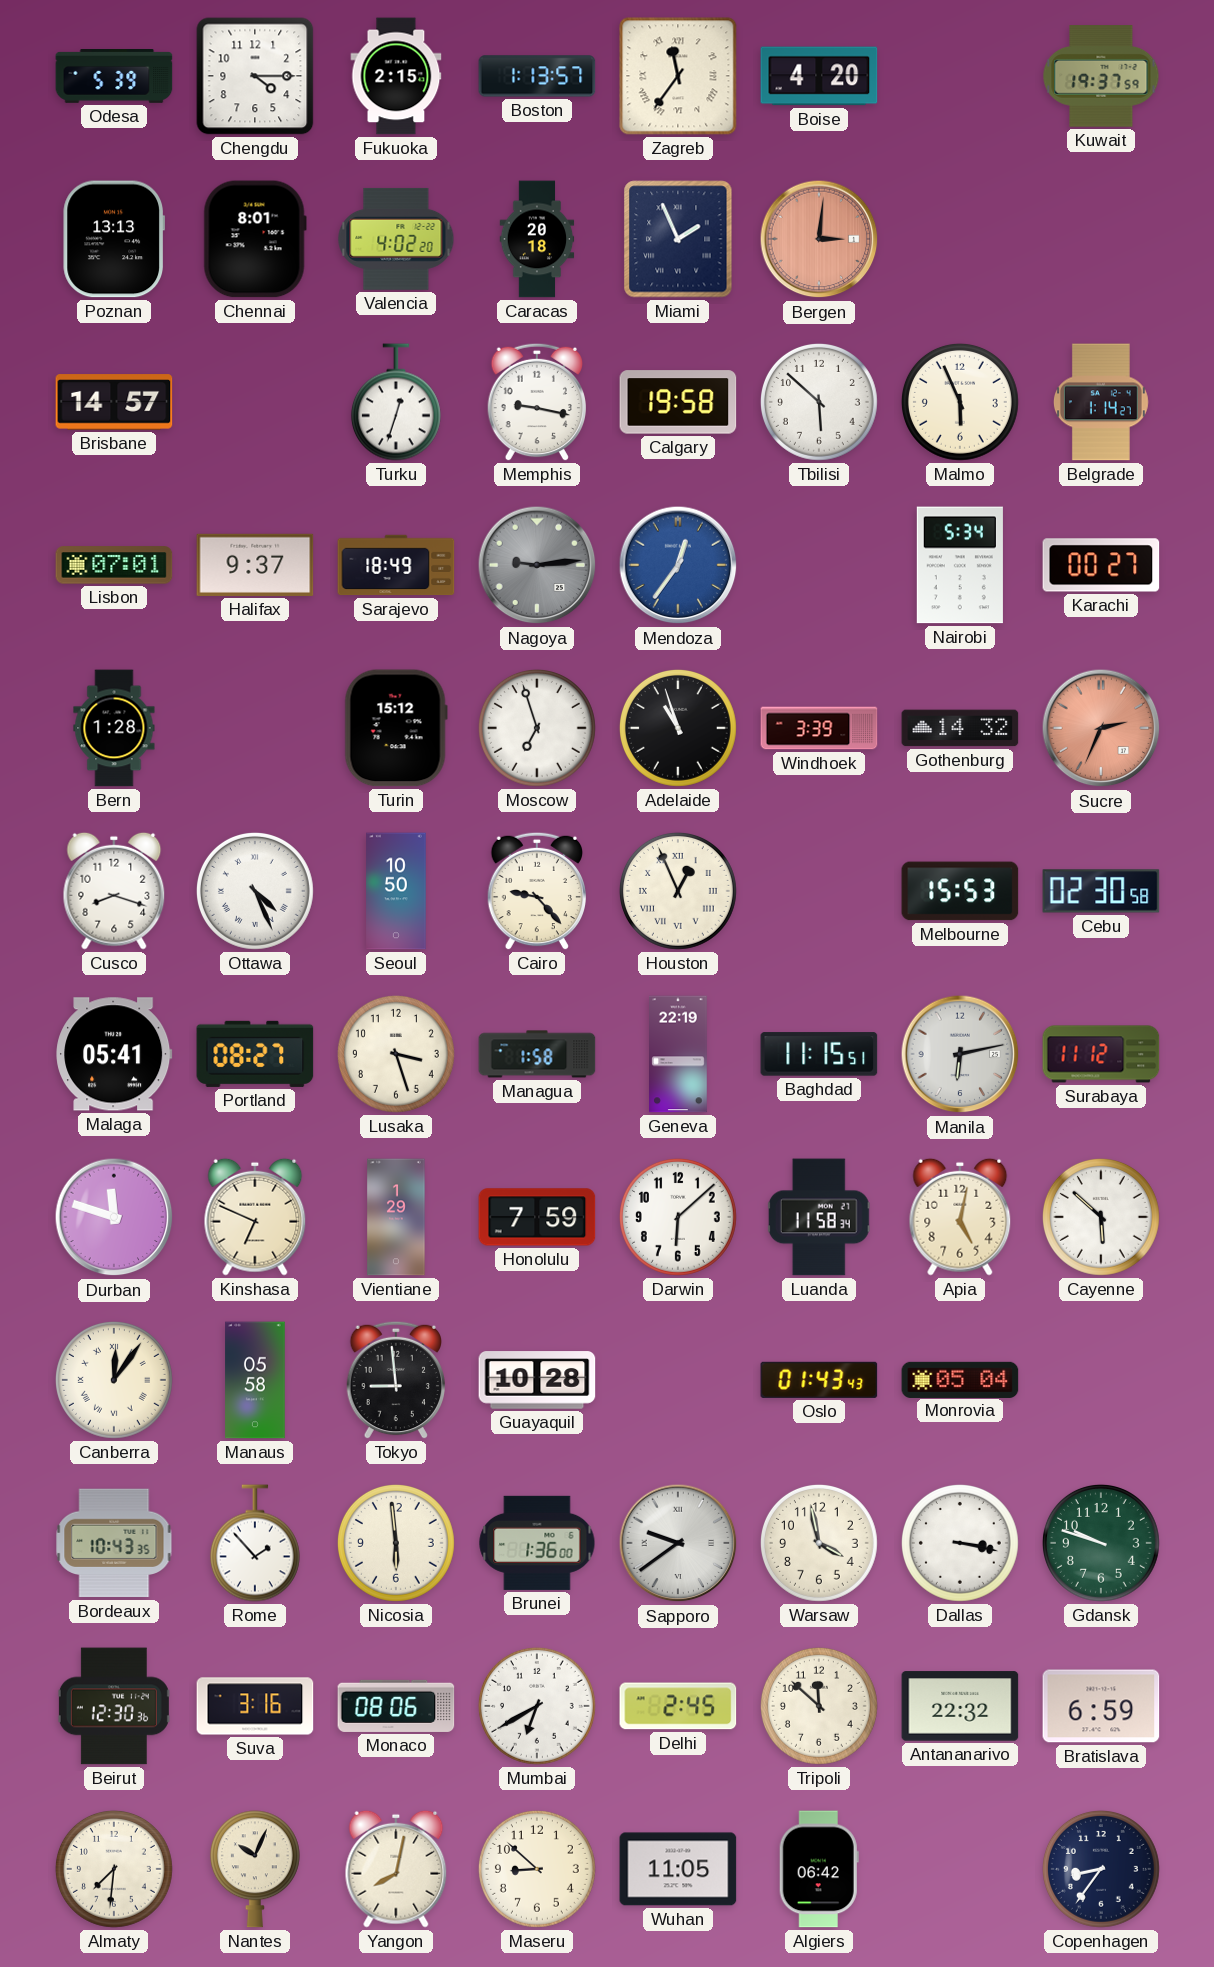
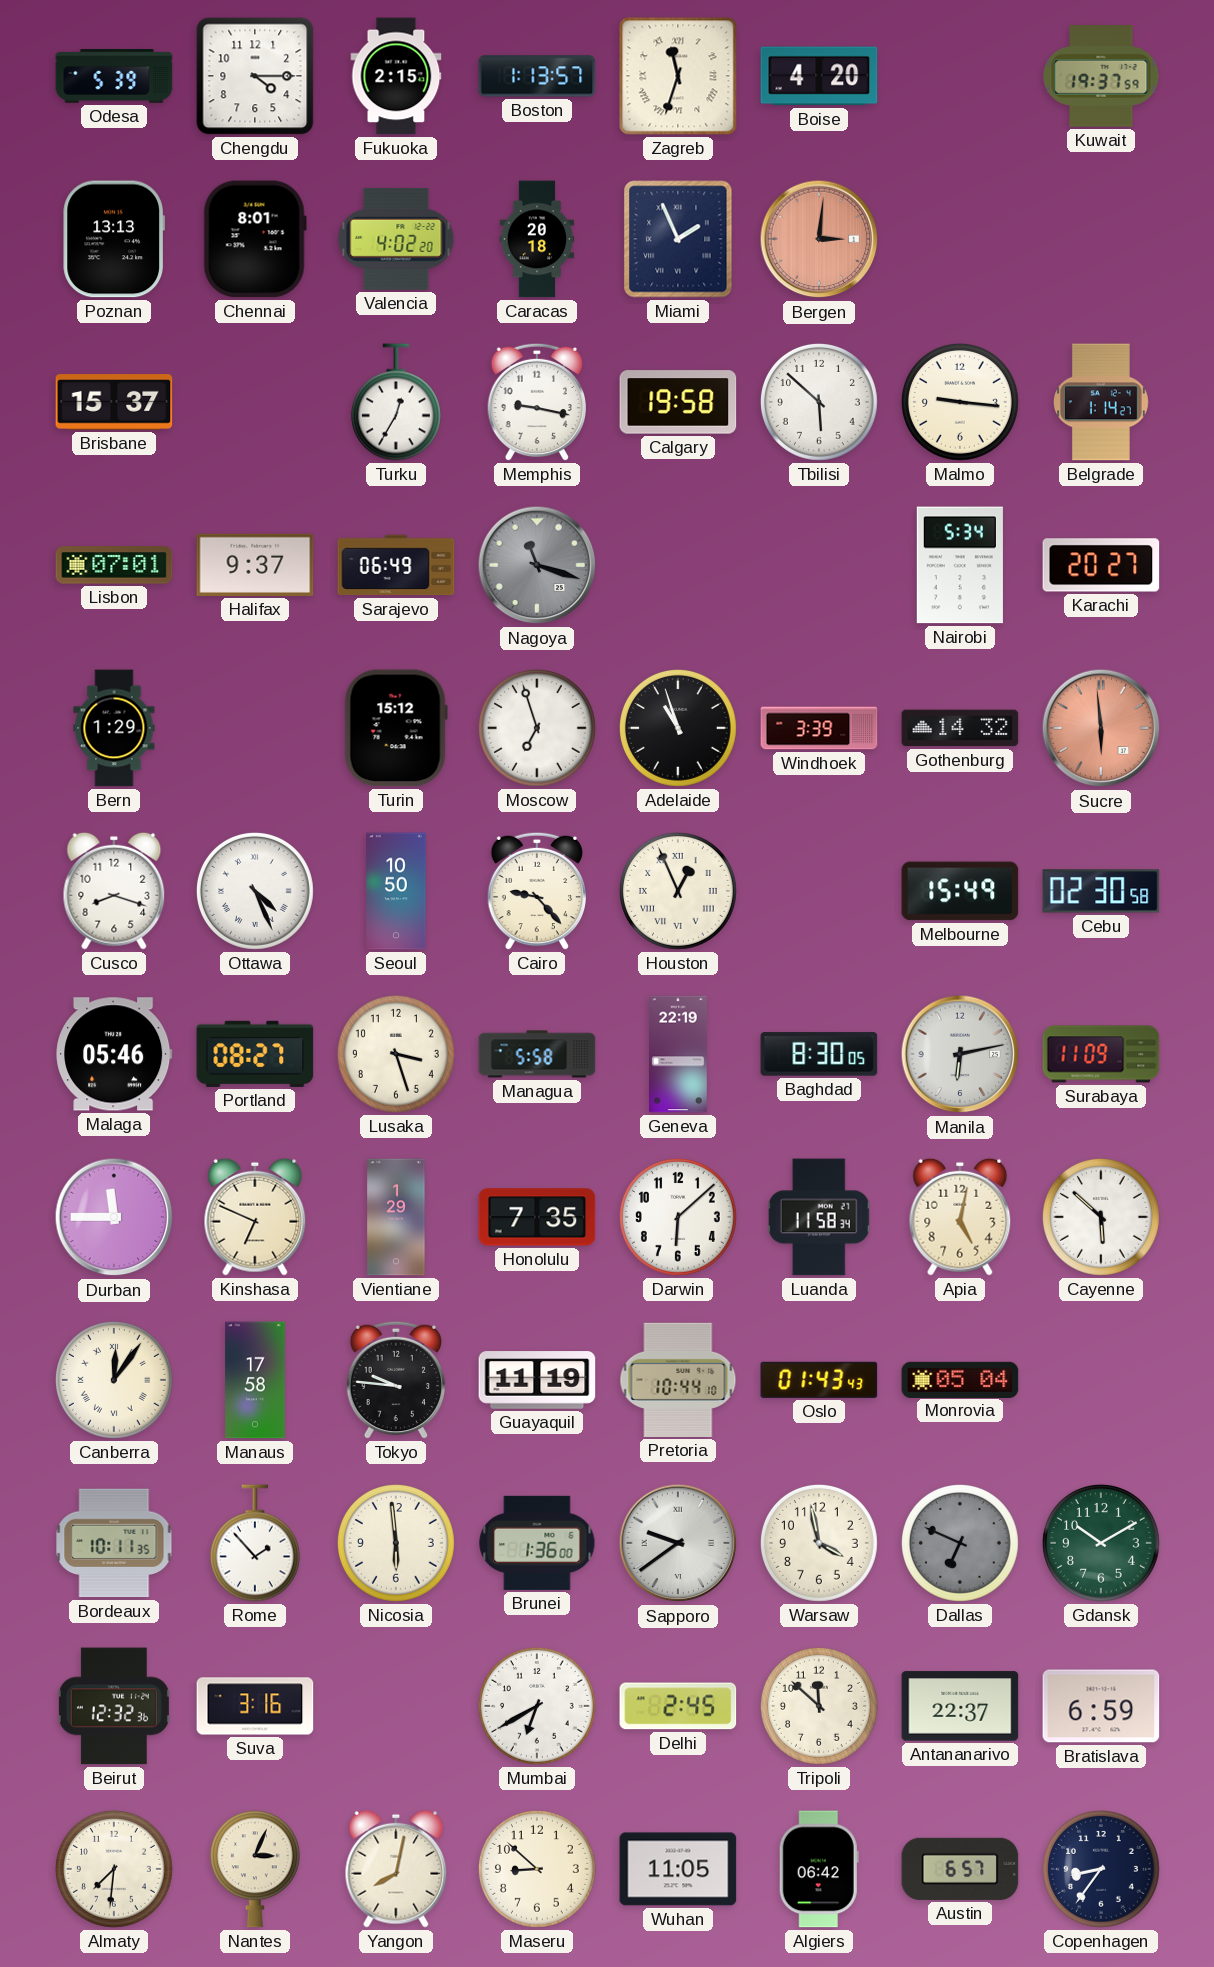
Zagreb: 11:36 -> 11:33 (678, 76)
Brisbane: 14:57 -> 15:37 (114, 402)
Turku: 12:33 -> 12:35 (396, 402)
Malmo: 5:56 -> 9:16 (960, 402)
Sarajevo: 18:49 -> 06:49 (396, 565)
Nagoya: 9:14 -> 11:18 (537, 565)
Mendoza: 12:36 -> none (678, 565)
Karachi: 00:27 -> 20:27 (1101, 565)
Bern: 1:28 -> 1:29 (114, 728)
Sucre: 2:34 -> 5:59 (1101, 728)
Melbourne: 15:53 -> 15:49 (960, 891)
Malaga: 05:41 -> 05:46 (114, 1054)
Managua: 1:58 -> 5:58 (537, 1054)
Baghdad: 11:15 -> 8:30 (819, 1054)
Surabaya: 11:12 -> 11:09 (1101, 1054)
Durban: 11:48 -> 11:45 (114, 1217)
Honolulu: 7:59 -> 7:35 (537, 1217)
Manaus: 05:58 -> 17:58 (255, 1380)
Tokyo: 8:59 -> 9:46 (395, 1380)
Guayaquil: 10:28 -> 11:19 (537, 1380)
Pretoria: none -> 10:44 (678, 1380)
Bordeaux: 10:43 -> 10:11 (114, 1543)
Dallas: 3:17 -> 6:49 (960, 1543)
Dallas dial: white -> grey (960, 1543)
Gdansk: 9:48 -> 10:10 (1101, 1543)
Beirut: 12:30 -> 12:32 (114, 1706)
Monaco: 08:06 -> none (396, 1706)
Antananarivo: 22:32 -> 22:37 (960, 1706)
Nantes: 10:04 -> 3:04 (255, 1869)
Austin: none -> 6:57 (960, 1869)
